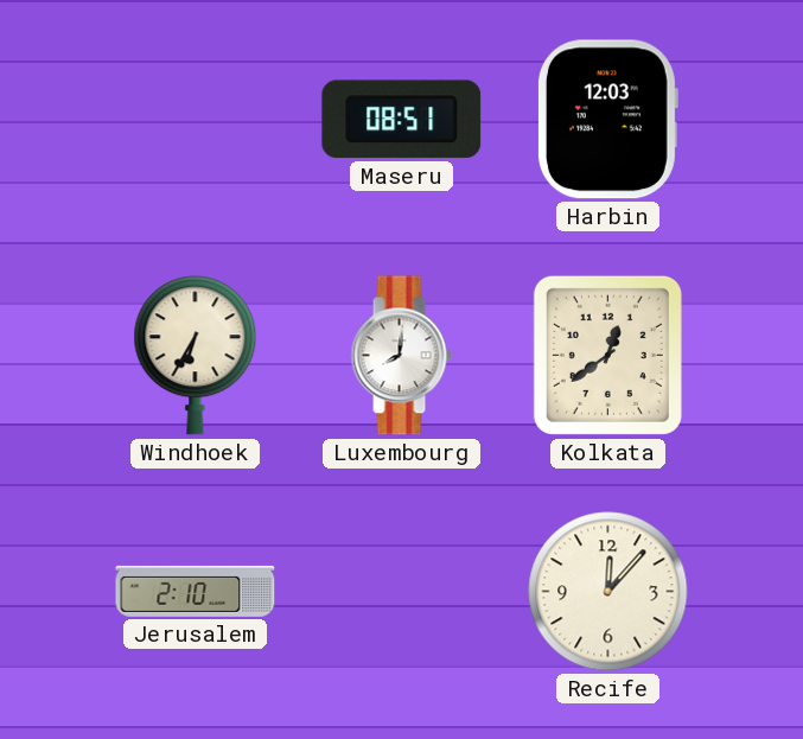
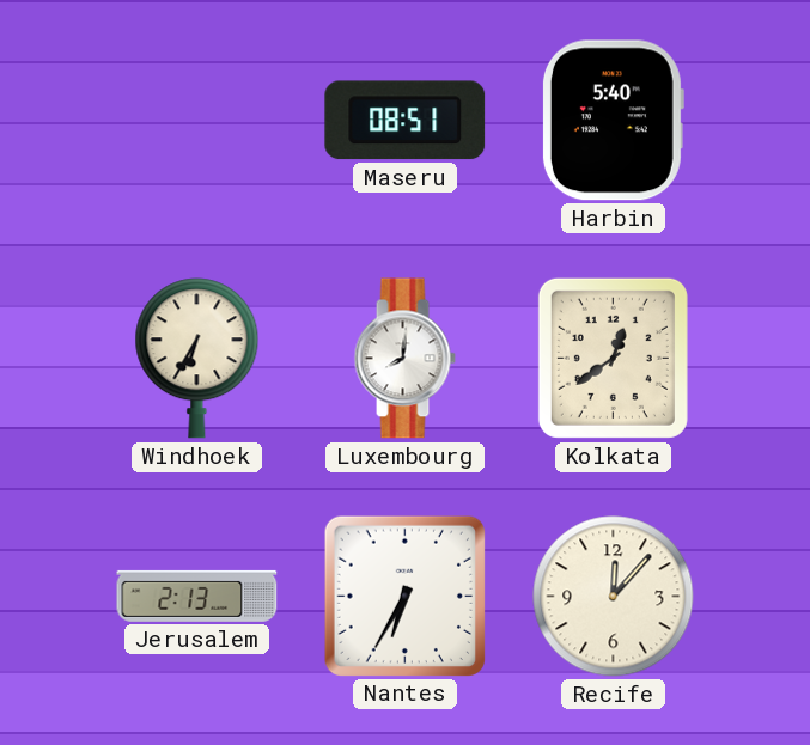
Harbin: 12:03 -> 5:40 (613, 121)
Jerusalem: 2:10 -> 2:13 (197, 596)
Nantes: none -> 6:35 (404, 596)
